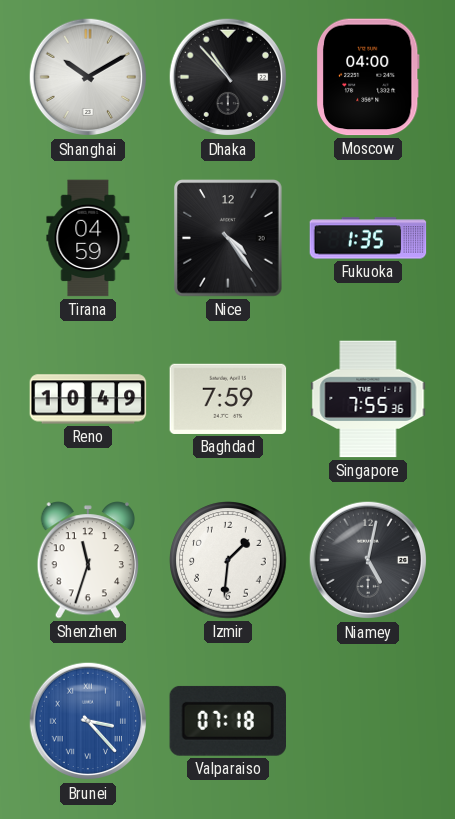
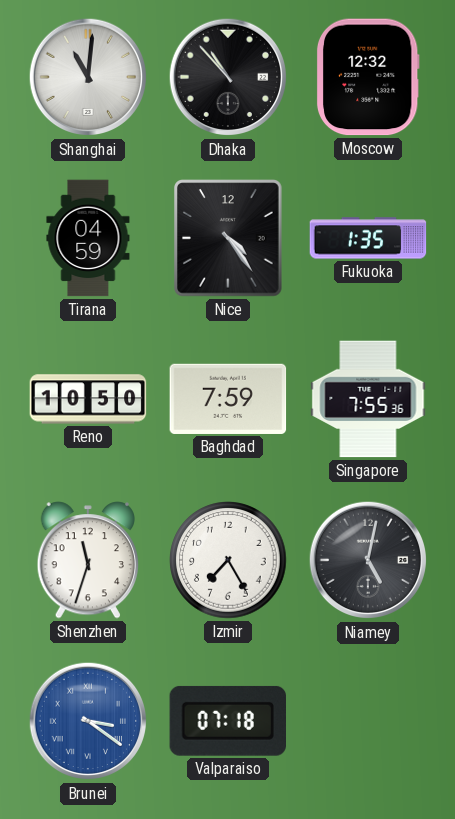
Shanghai: 10:10 -> 11:01 (88, 77)
Moscow: 04:00 -> 12:32 (368, 77)
Reno: 10:49 -> 10:50 (88, 399)
Izmir: 1:31 -> 7:25 (228, 560)
Brunei: 3:23 -> 3:21 (88, 721)
